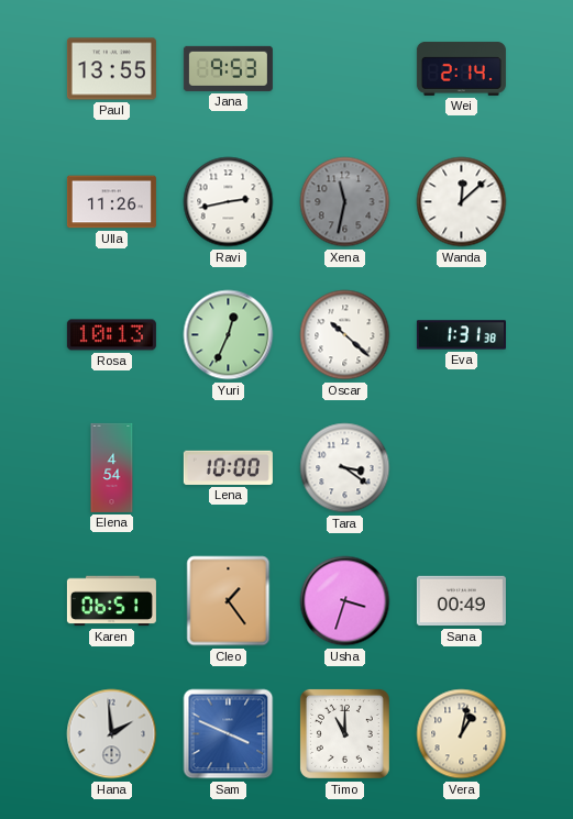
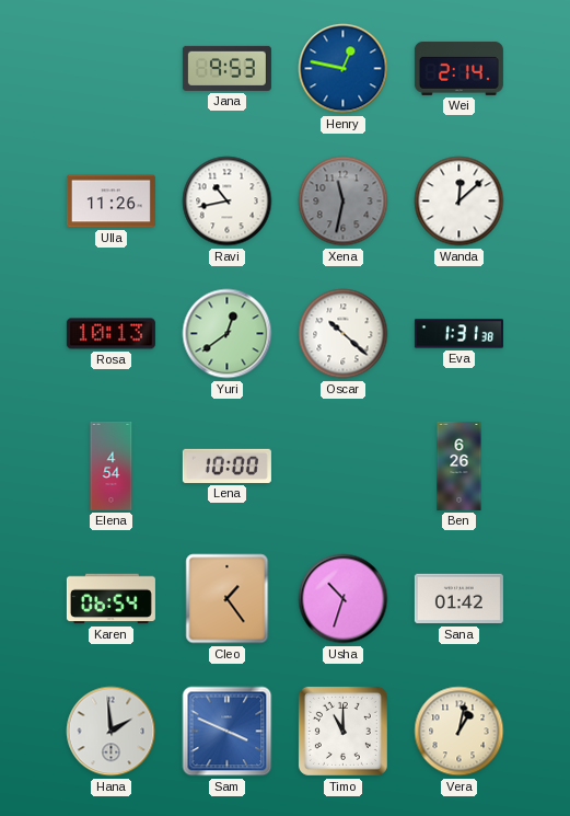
Paul: 13:55 -> none (111, 69)
Henry: none -> 12:47 (344, 69)
Ravi: 2:43 -> 10:43 (228, 202)
Yuri: 12:34 -> 12:39 (228, 334)
Tara: 3:21 -> none (345, 468)
Ben: none -> 6:26 (460, 466)
Karen: 06:51 -> 06:54 (110, 599)
Usha: 3:33 -> 10:33 (344, 599)
Sana: 00:49 -> 01:42 (458, 599)
